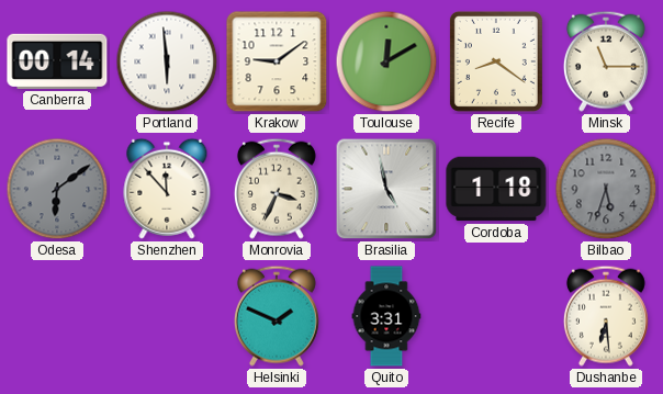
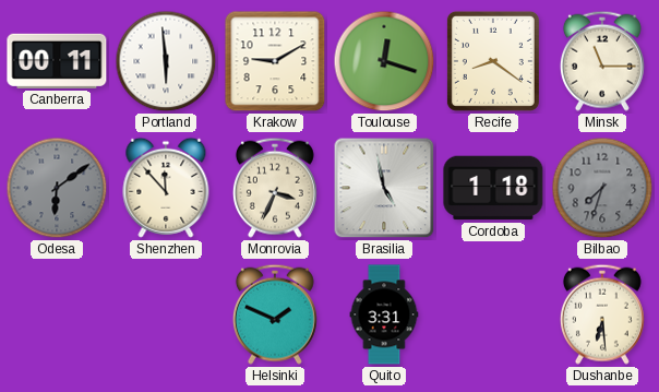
Canberra: 00:14 -> 00:11 (57, 61)
Krakow: 9:09 -> 9:10 (275, 61)
Toulouse: 12:10 -> 12:18 (384, 61)
Bilbao: 5:33 -> 7:33 (602, 188)
